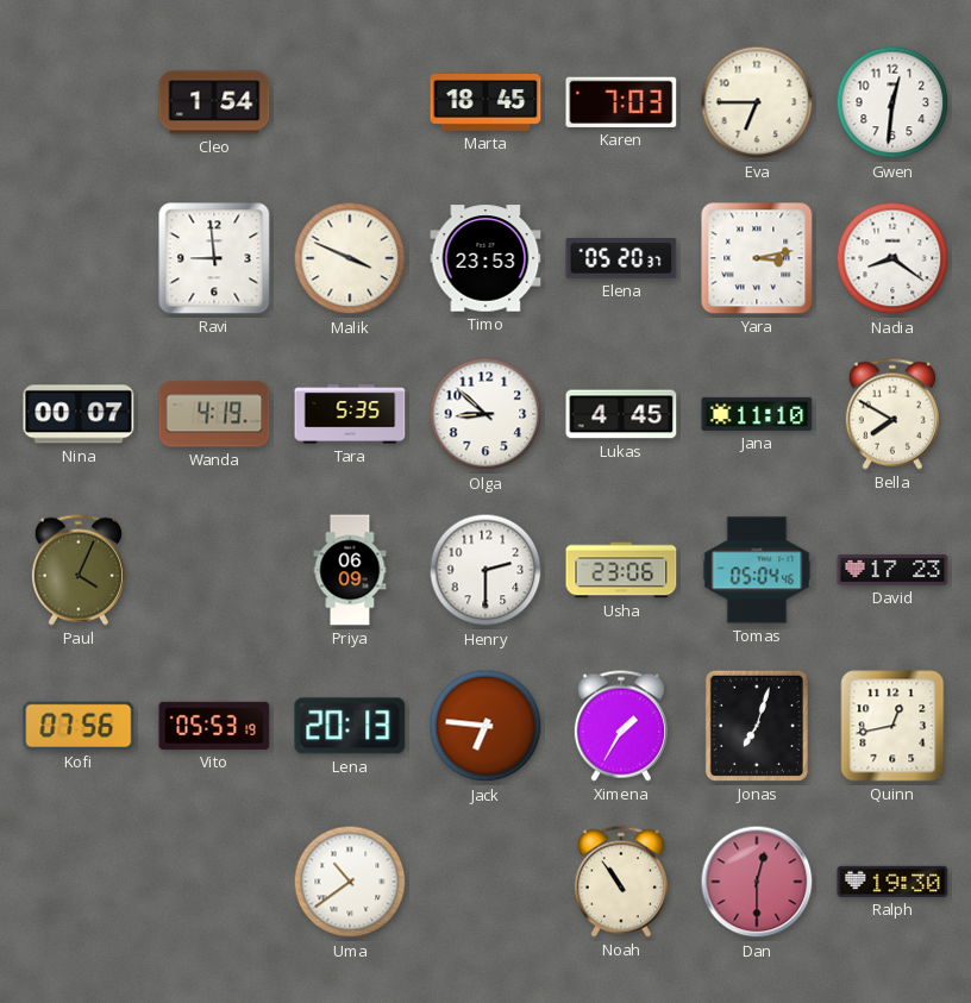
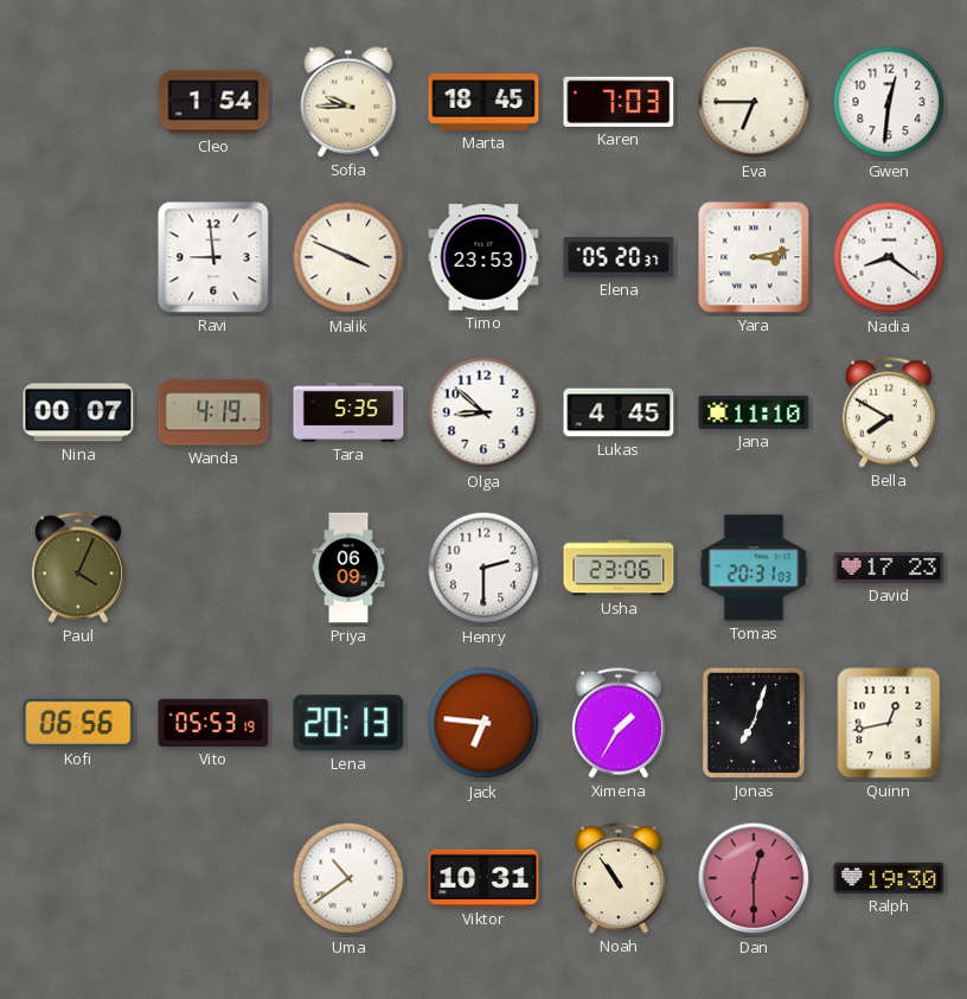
Sofia: none -> 9:45 (348, 102)
Tomas: 05:04 -> 20:31 (754, 568)
Kofi: 07:56 -> 06:56 (78, 723)
Viktor: none -> 10:31 (483, 878)
